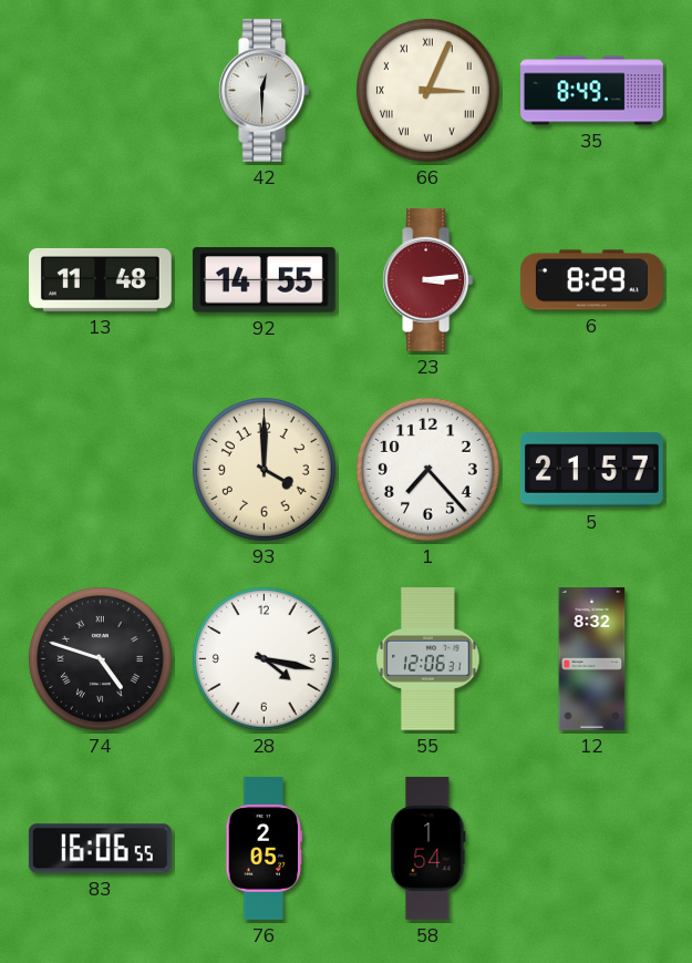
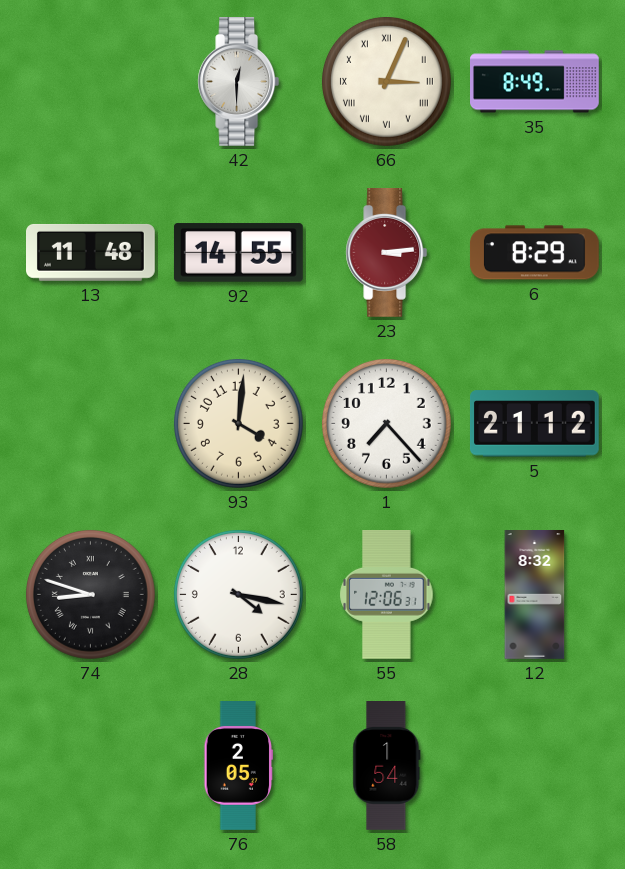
93: 4:00 -> 4:01 (238, 423)
5: 21:57 -> 21:12 (534, 424)
74: 4:48 -> 8:48 (90, 594)
83: 16:06 -> none (100, 849)
